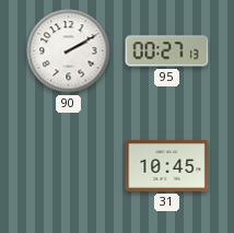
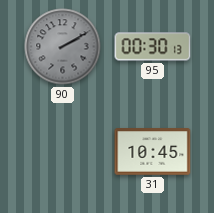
90 dial: white -> grey (63, 47)
95: 00:27 -> 00:30 (153, 47)
